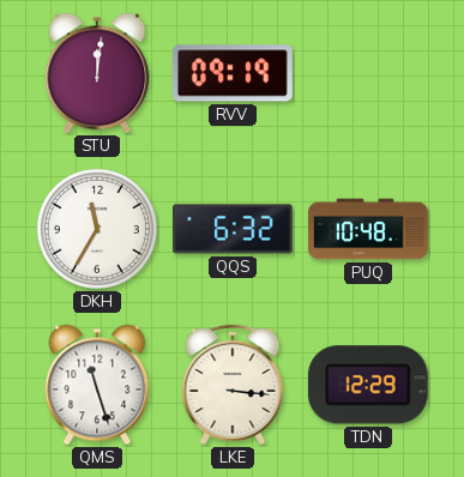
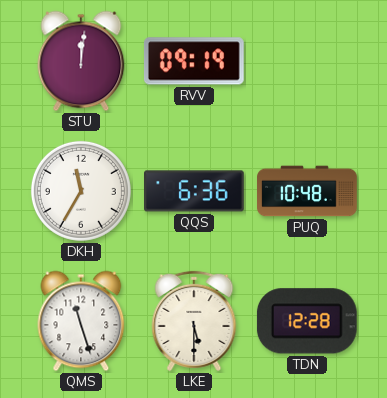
QQS: 6:32 -> 6:36 (195, 191)
LKE: 3:16 -> 5:30 (194, 321)
TDN: 12:29 -> 12:28 (307, 321)
